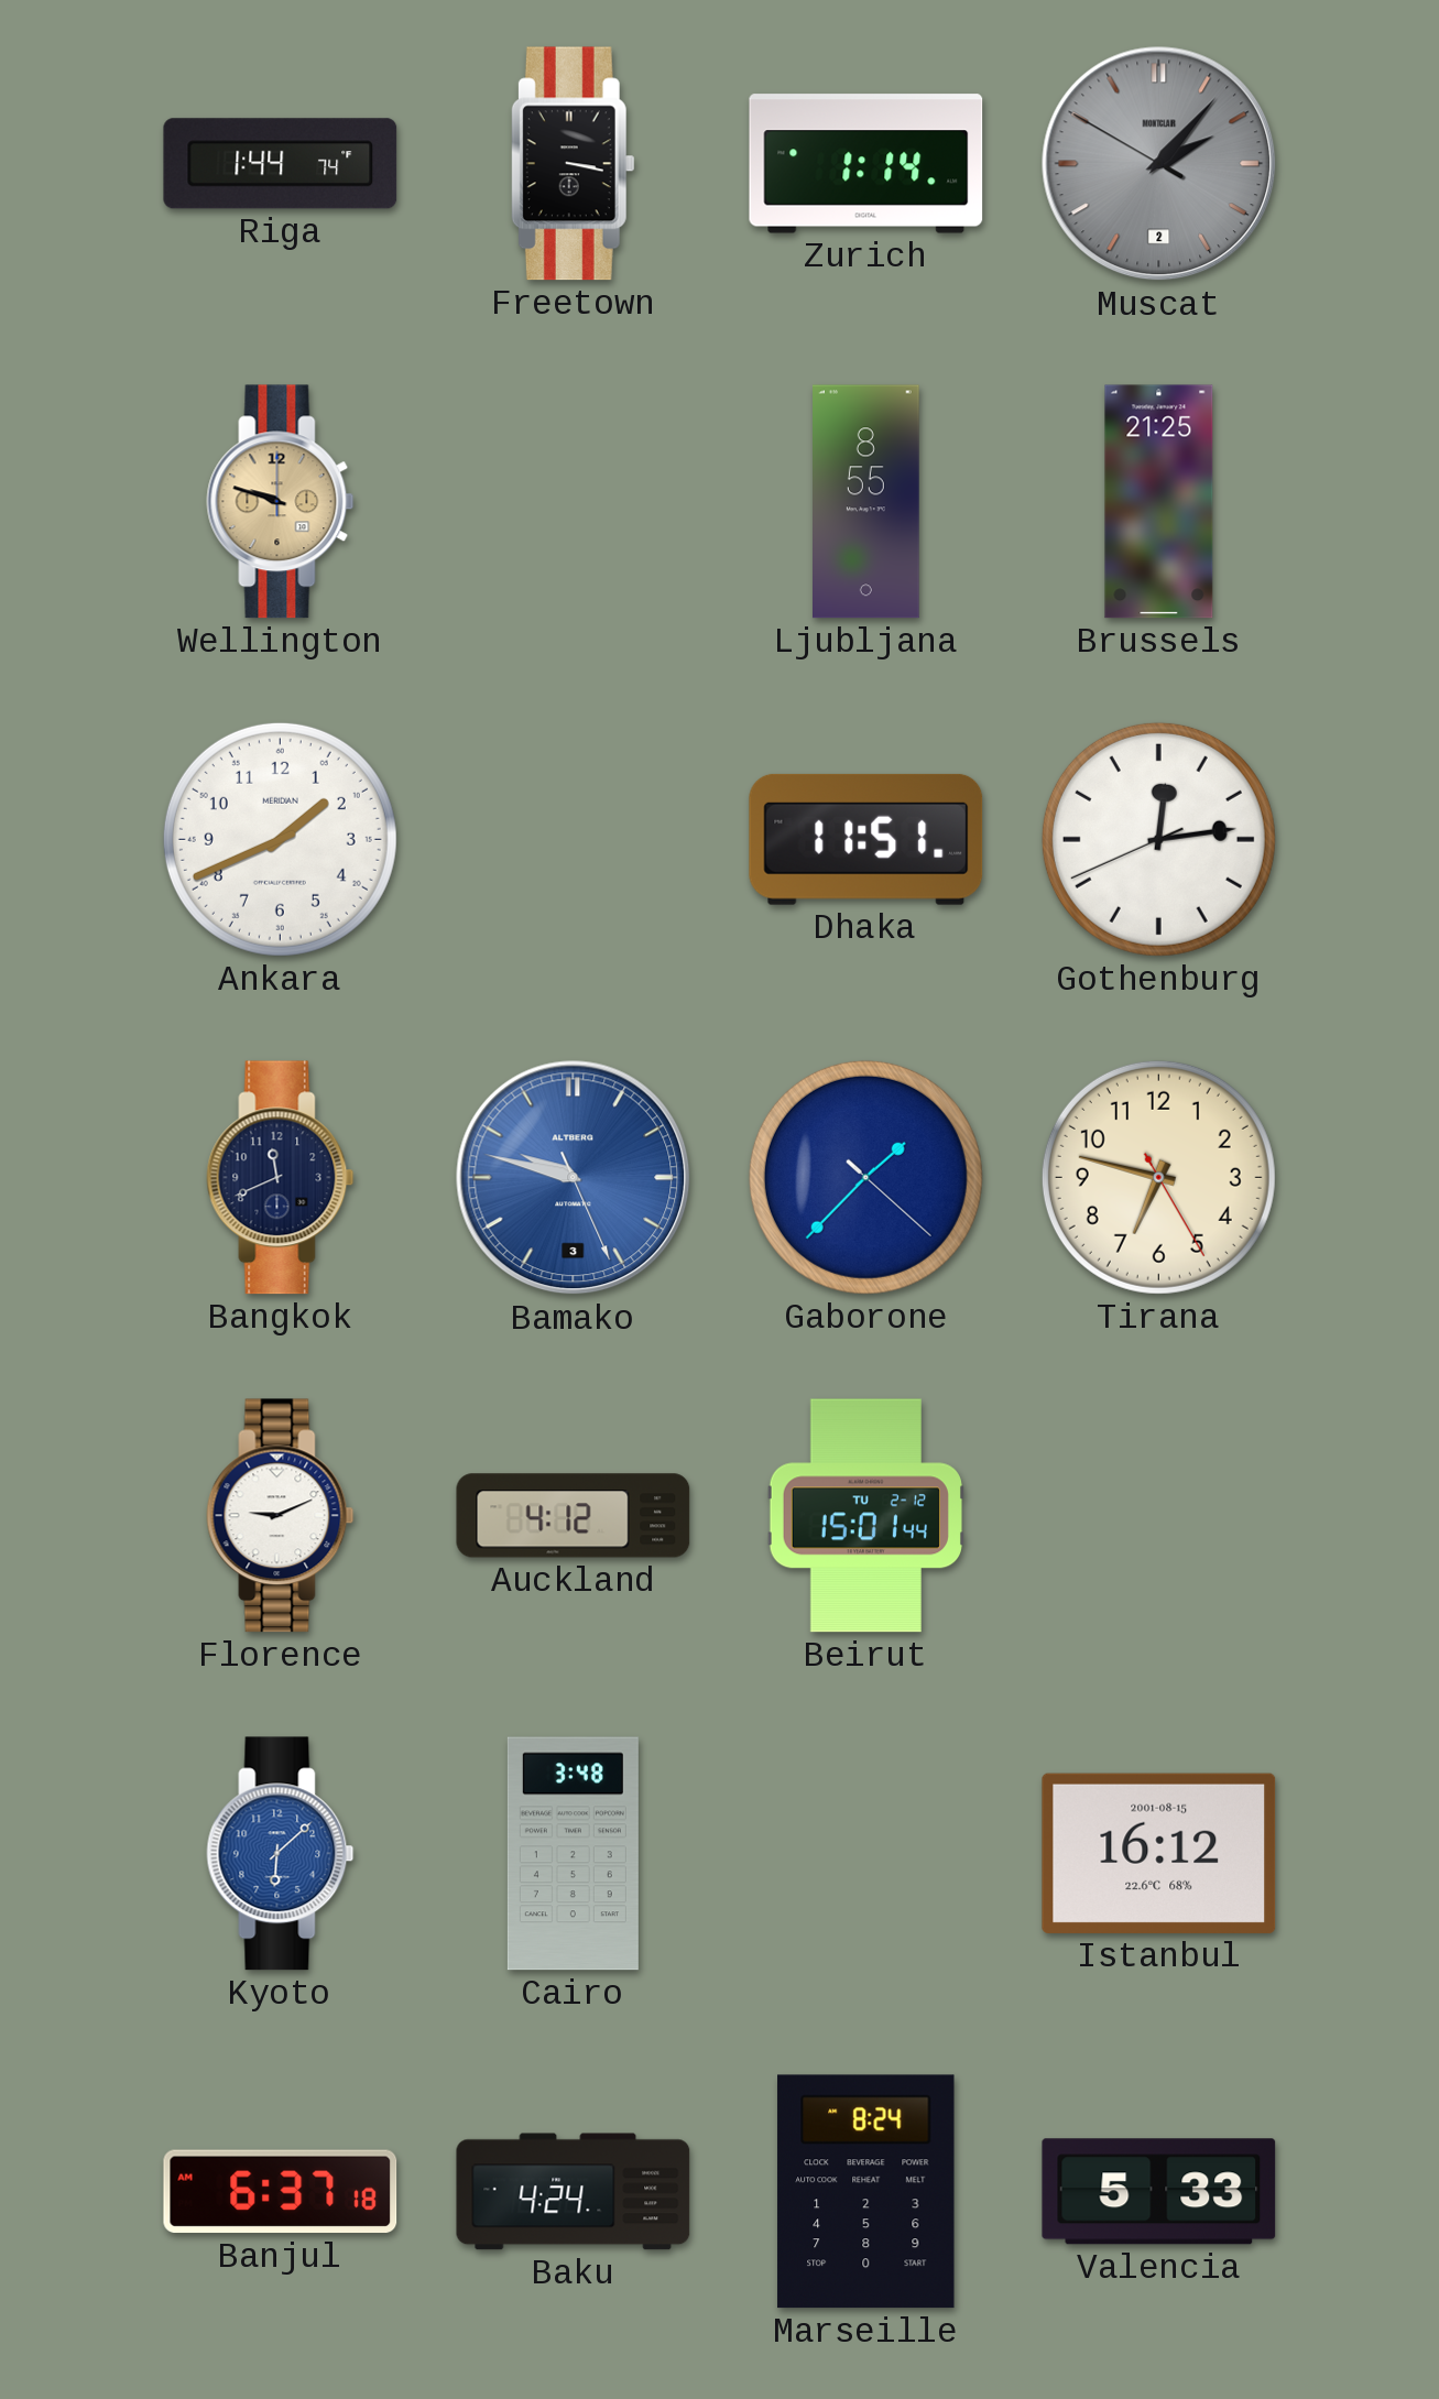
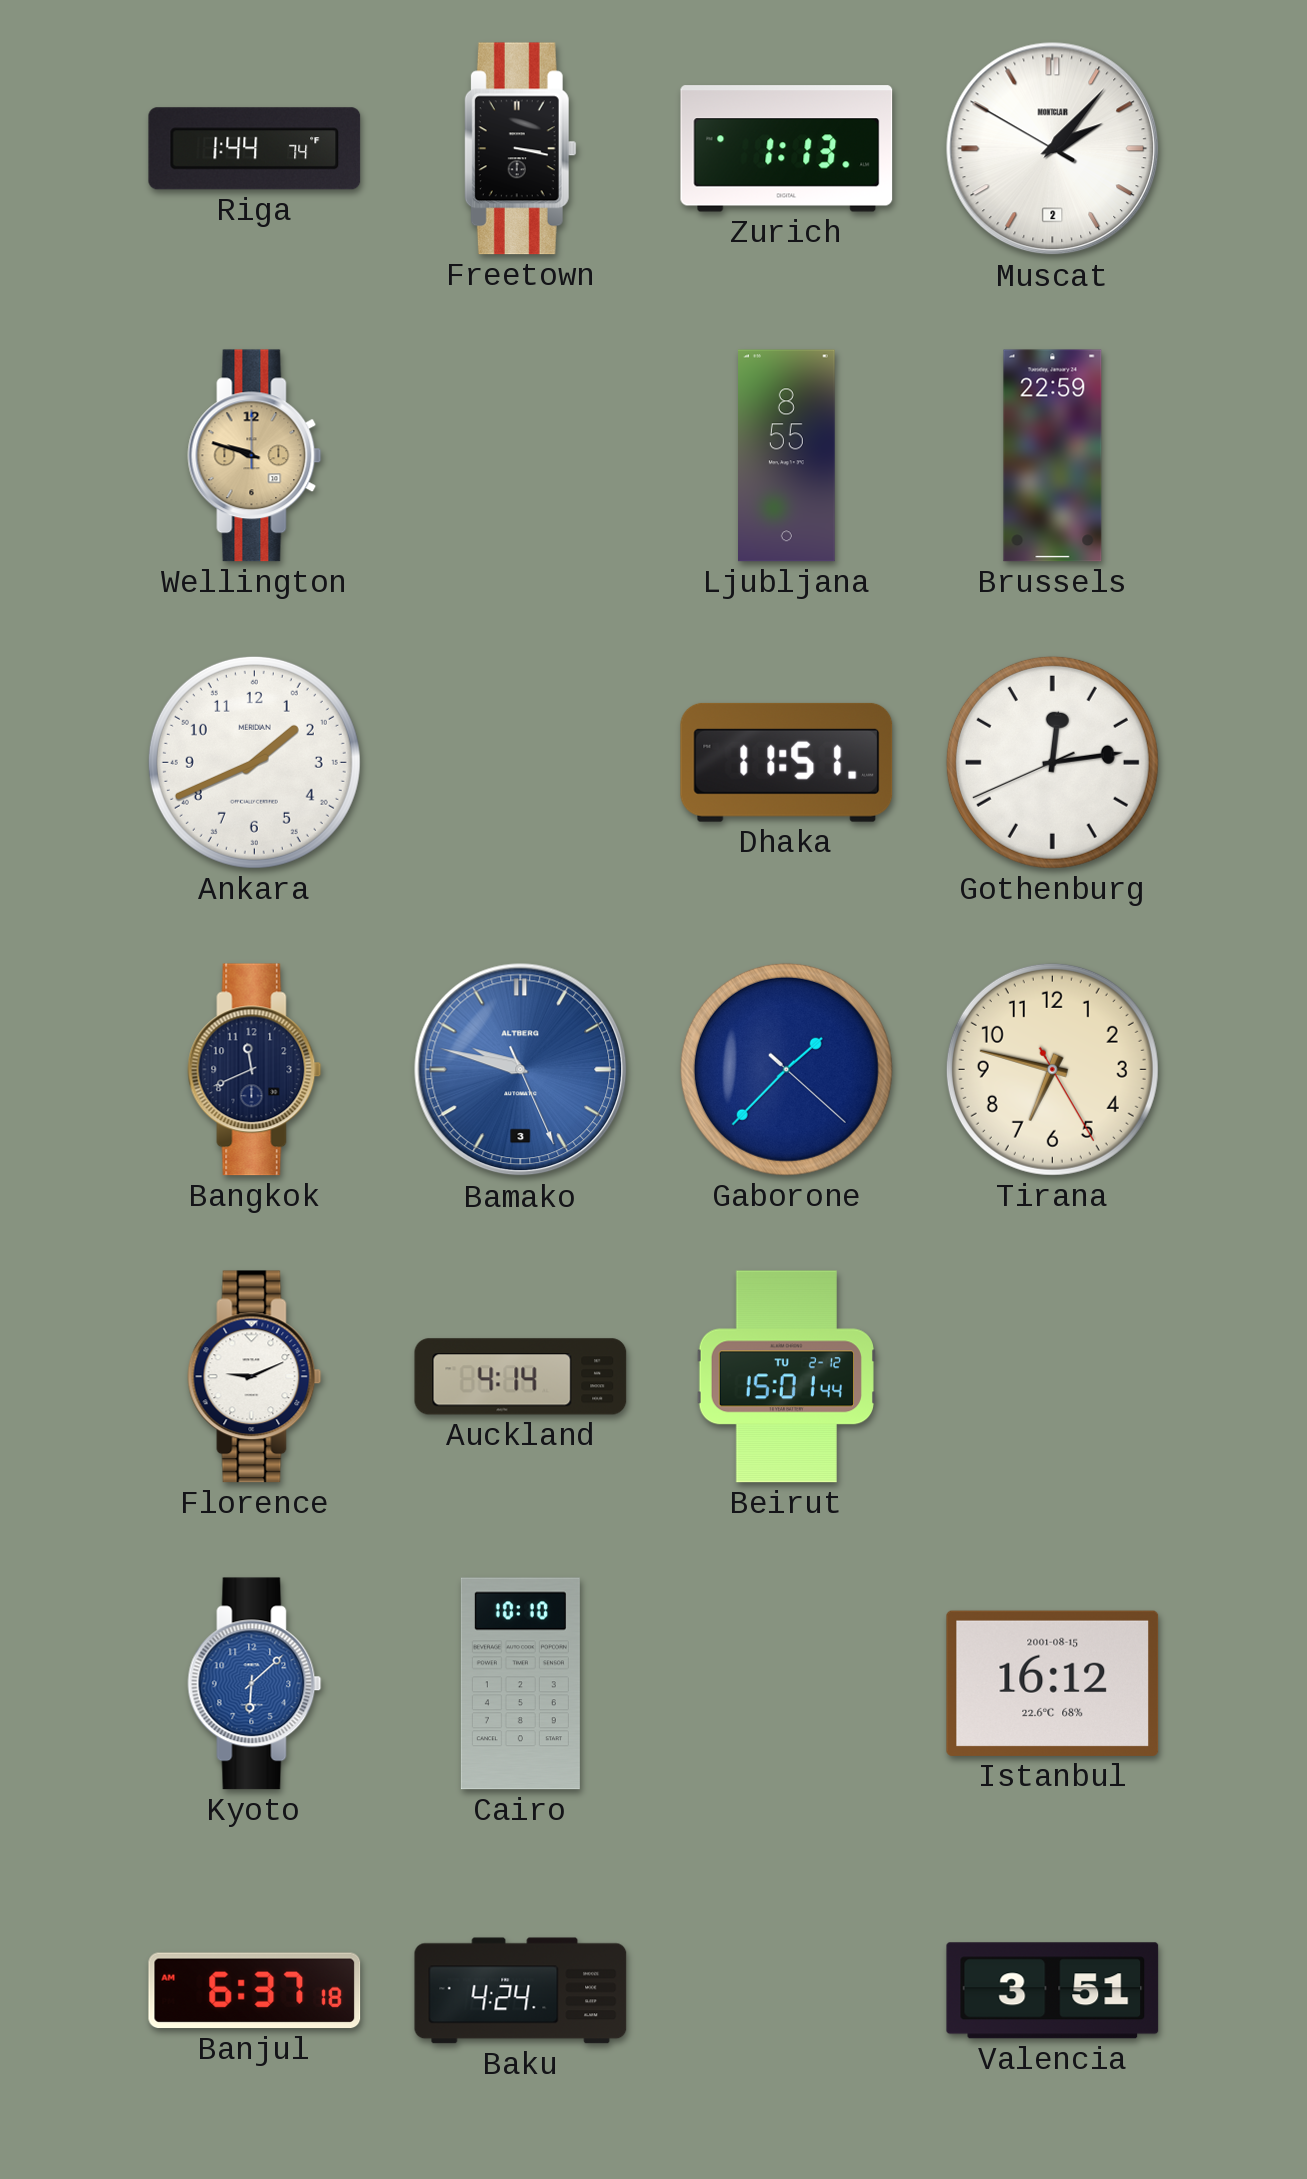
Zurich: 1:14 -> 1:13 (787, 149)
Muscat dial: grey -> white (1053, 149)
Brussels: 21:25 -> 22:59 (1053, 456)
Auckland: 4:12 -> 4:14 (521, 1377)
Cairo: 3:48 -> 10:10 (520, 1684)
Marseille: 8:24 -> none (866, 2192)
Valencia: 5:33 -> 3:51 (1053, 1991)
